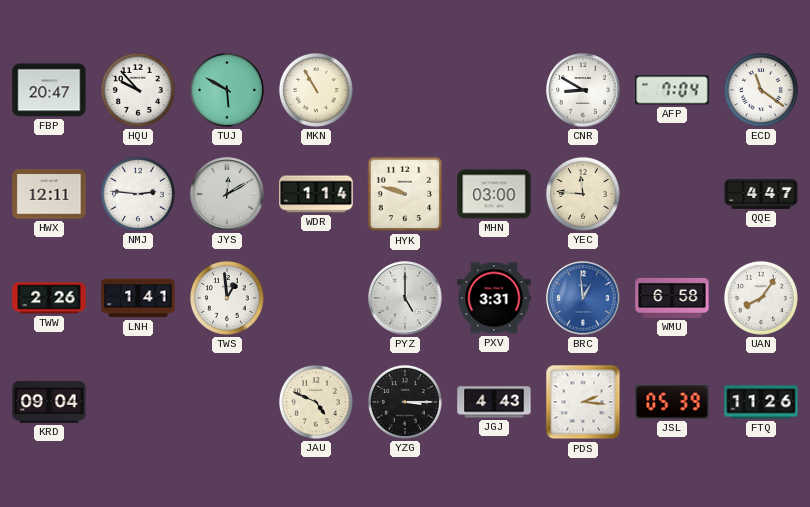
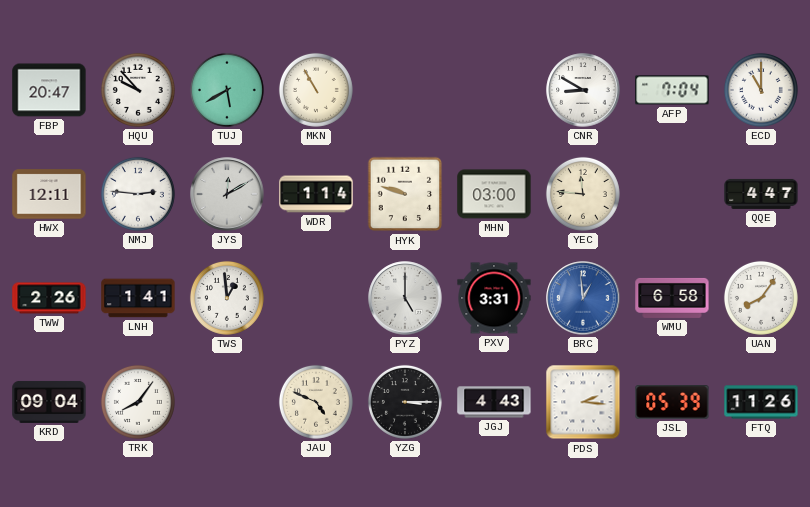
TUJ: 5:50 -> 5:40 (227, 90)
ECD: 11:21 -> 11:00 (761, 90)
TRK: none -> 8:06 (138, 402)
